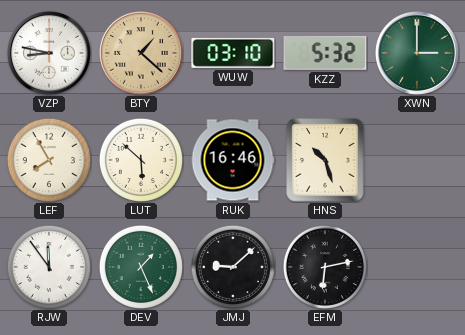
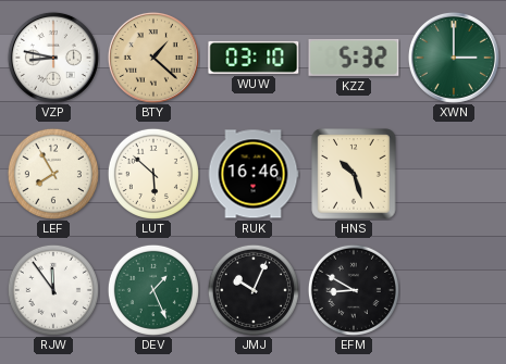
JMJ: 9:08 -> 10:04 (254, 290)
EFM: 6:13 -> 8:50 (354, 290)
